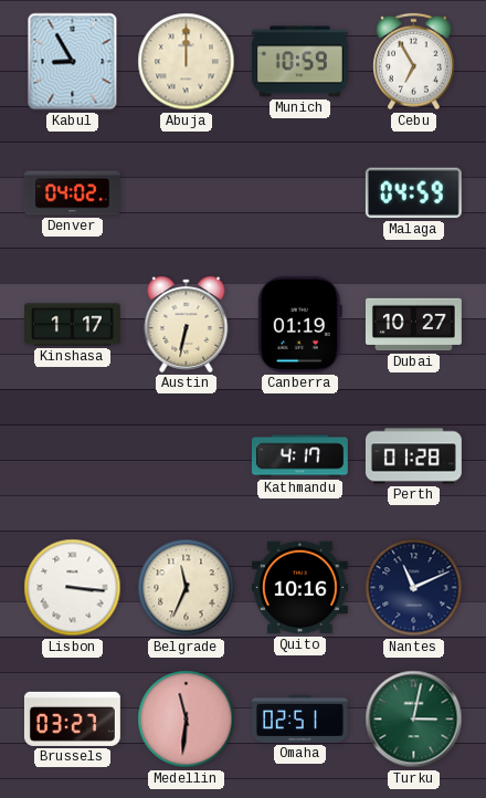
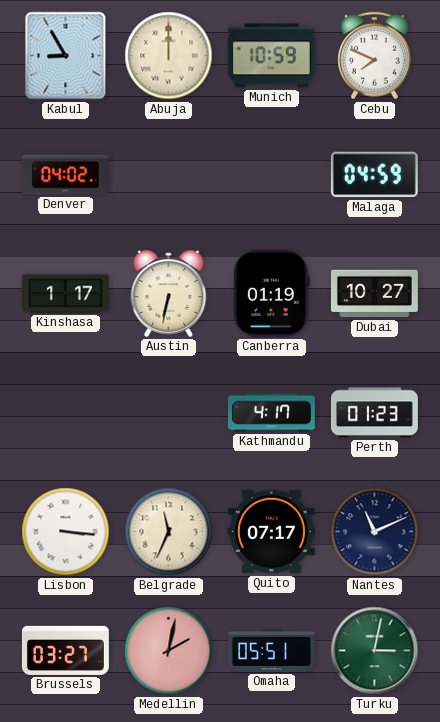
Cebu: 6:55 -> 7:49 (375, 56)
Perth: 01:28 -> 01:23 (374, 413)
Quito: 10:16 -> 07:17 (271, 532)
Medellin: 11:31 -> 2:02 (169, 651)
Omaha: 02:51 -> 05:51 (271, 650)
